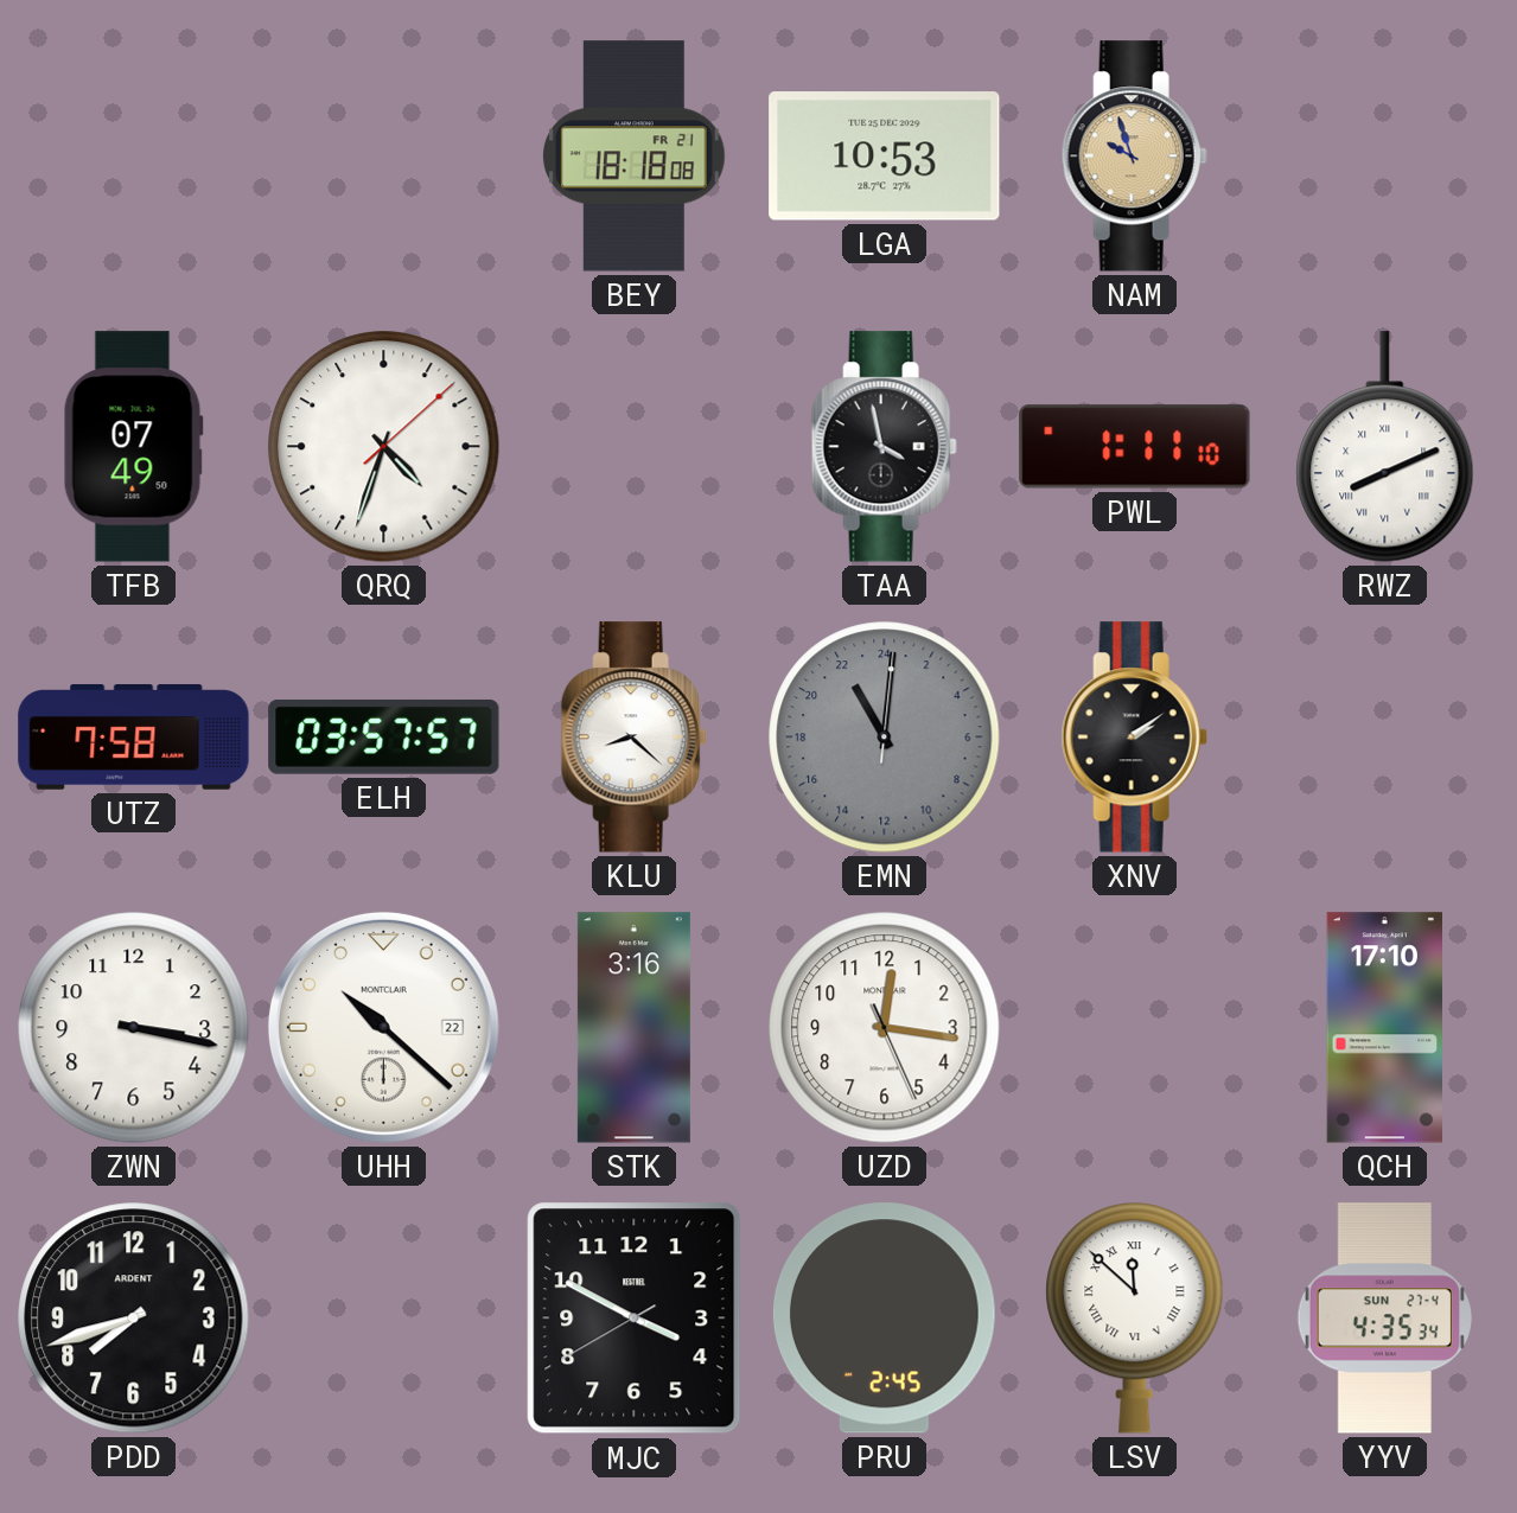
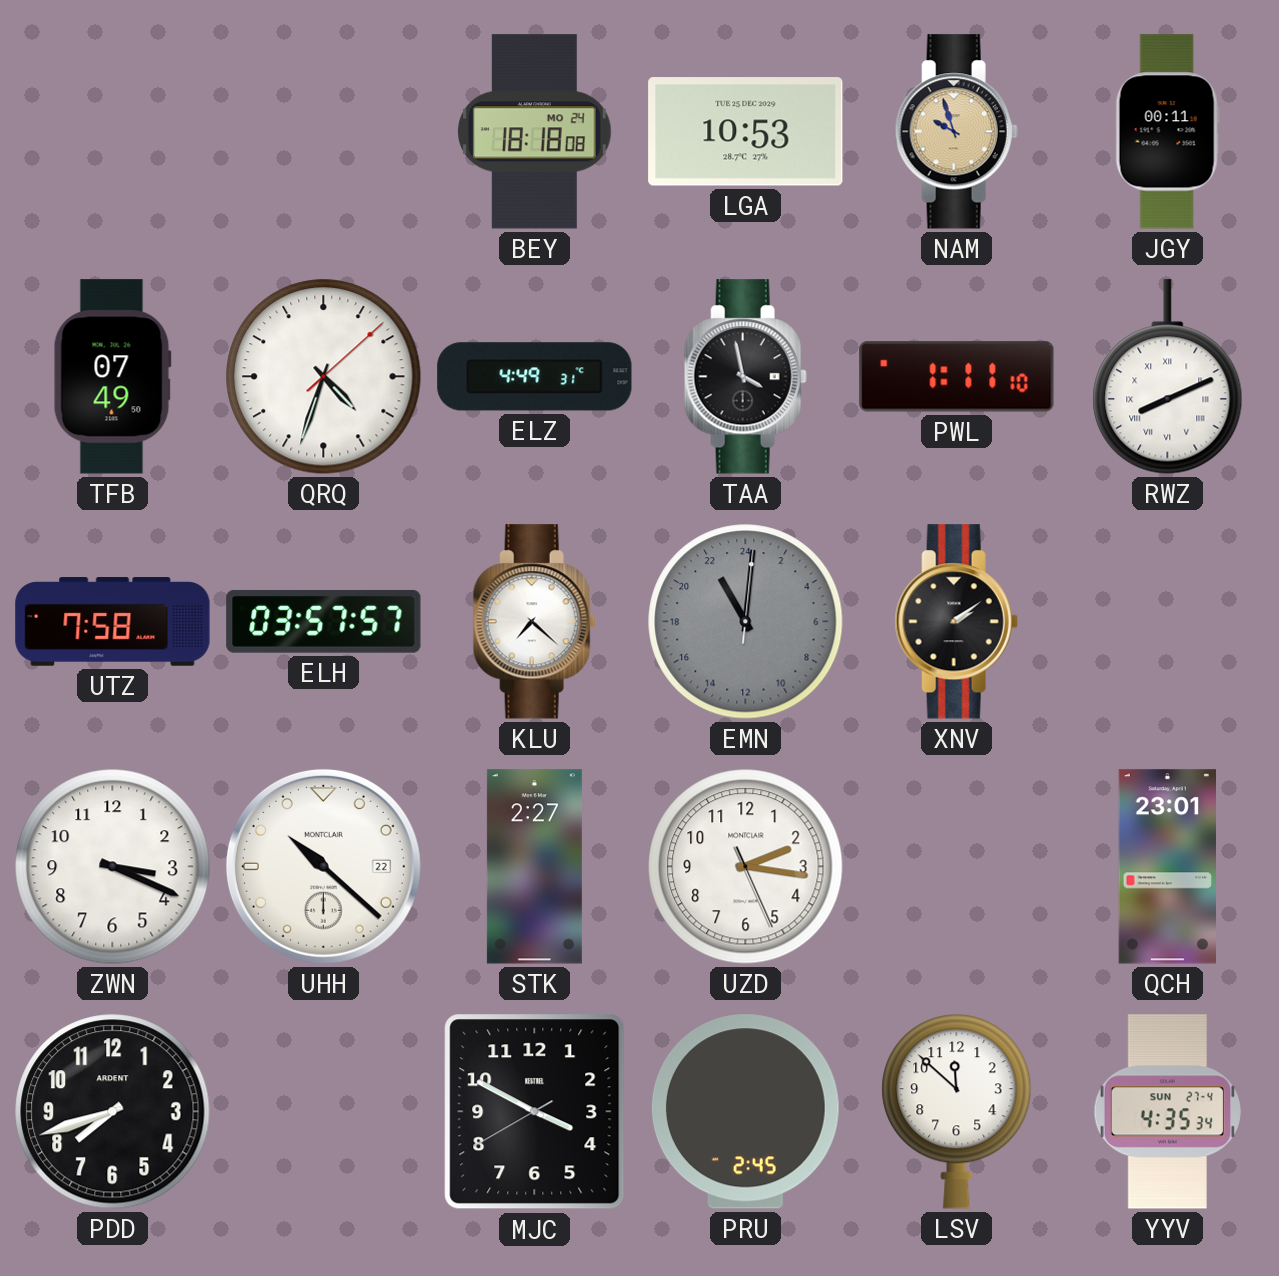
BEY date: FR 21 -> MO 24 (535, 132)
JGY: none -> 00:11 (1167, 132)
ELZ: none -> 4:49 (535, 377)
KLU: 8:22 -> 7:22 (534, 622)
ZWN: 3:17 -> 3:19 (113, 867)
STK: 3:16 -> 2:27 (534, 867)
UZD: 12:16 -> 2:16 (746, 867)
QCH: 17:10 -> 23:01 (1167, 867)
LSV numerals: Roman -> Arabic (957, 1112)
